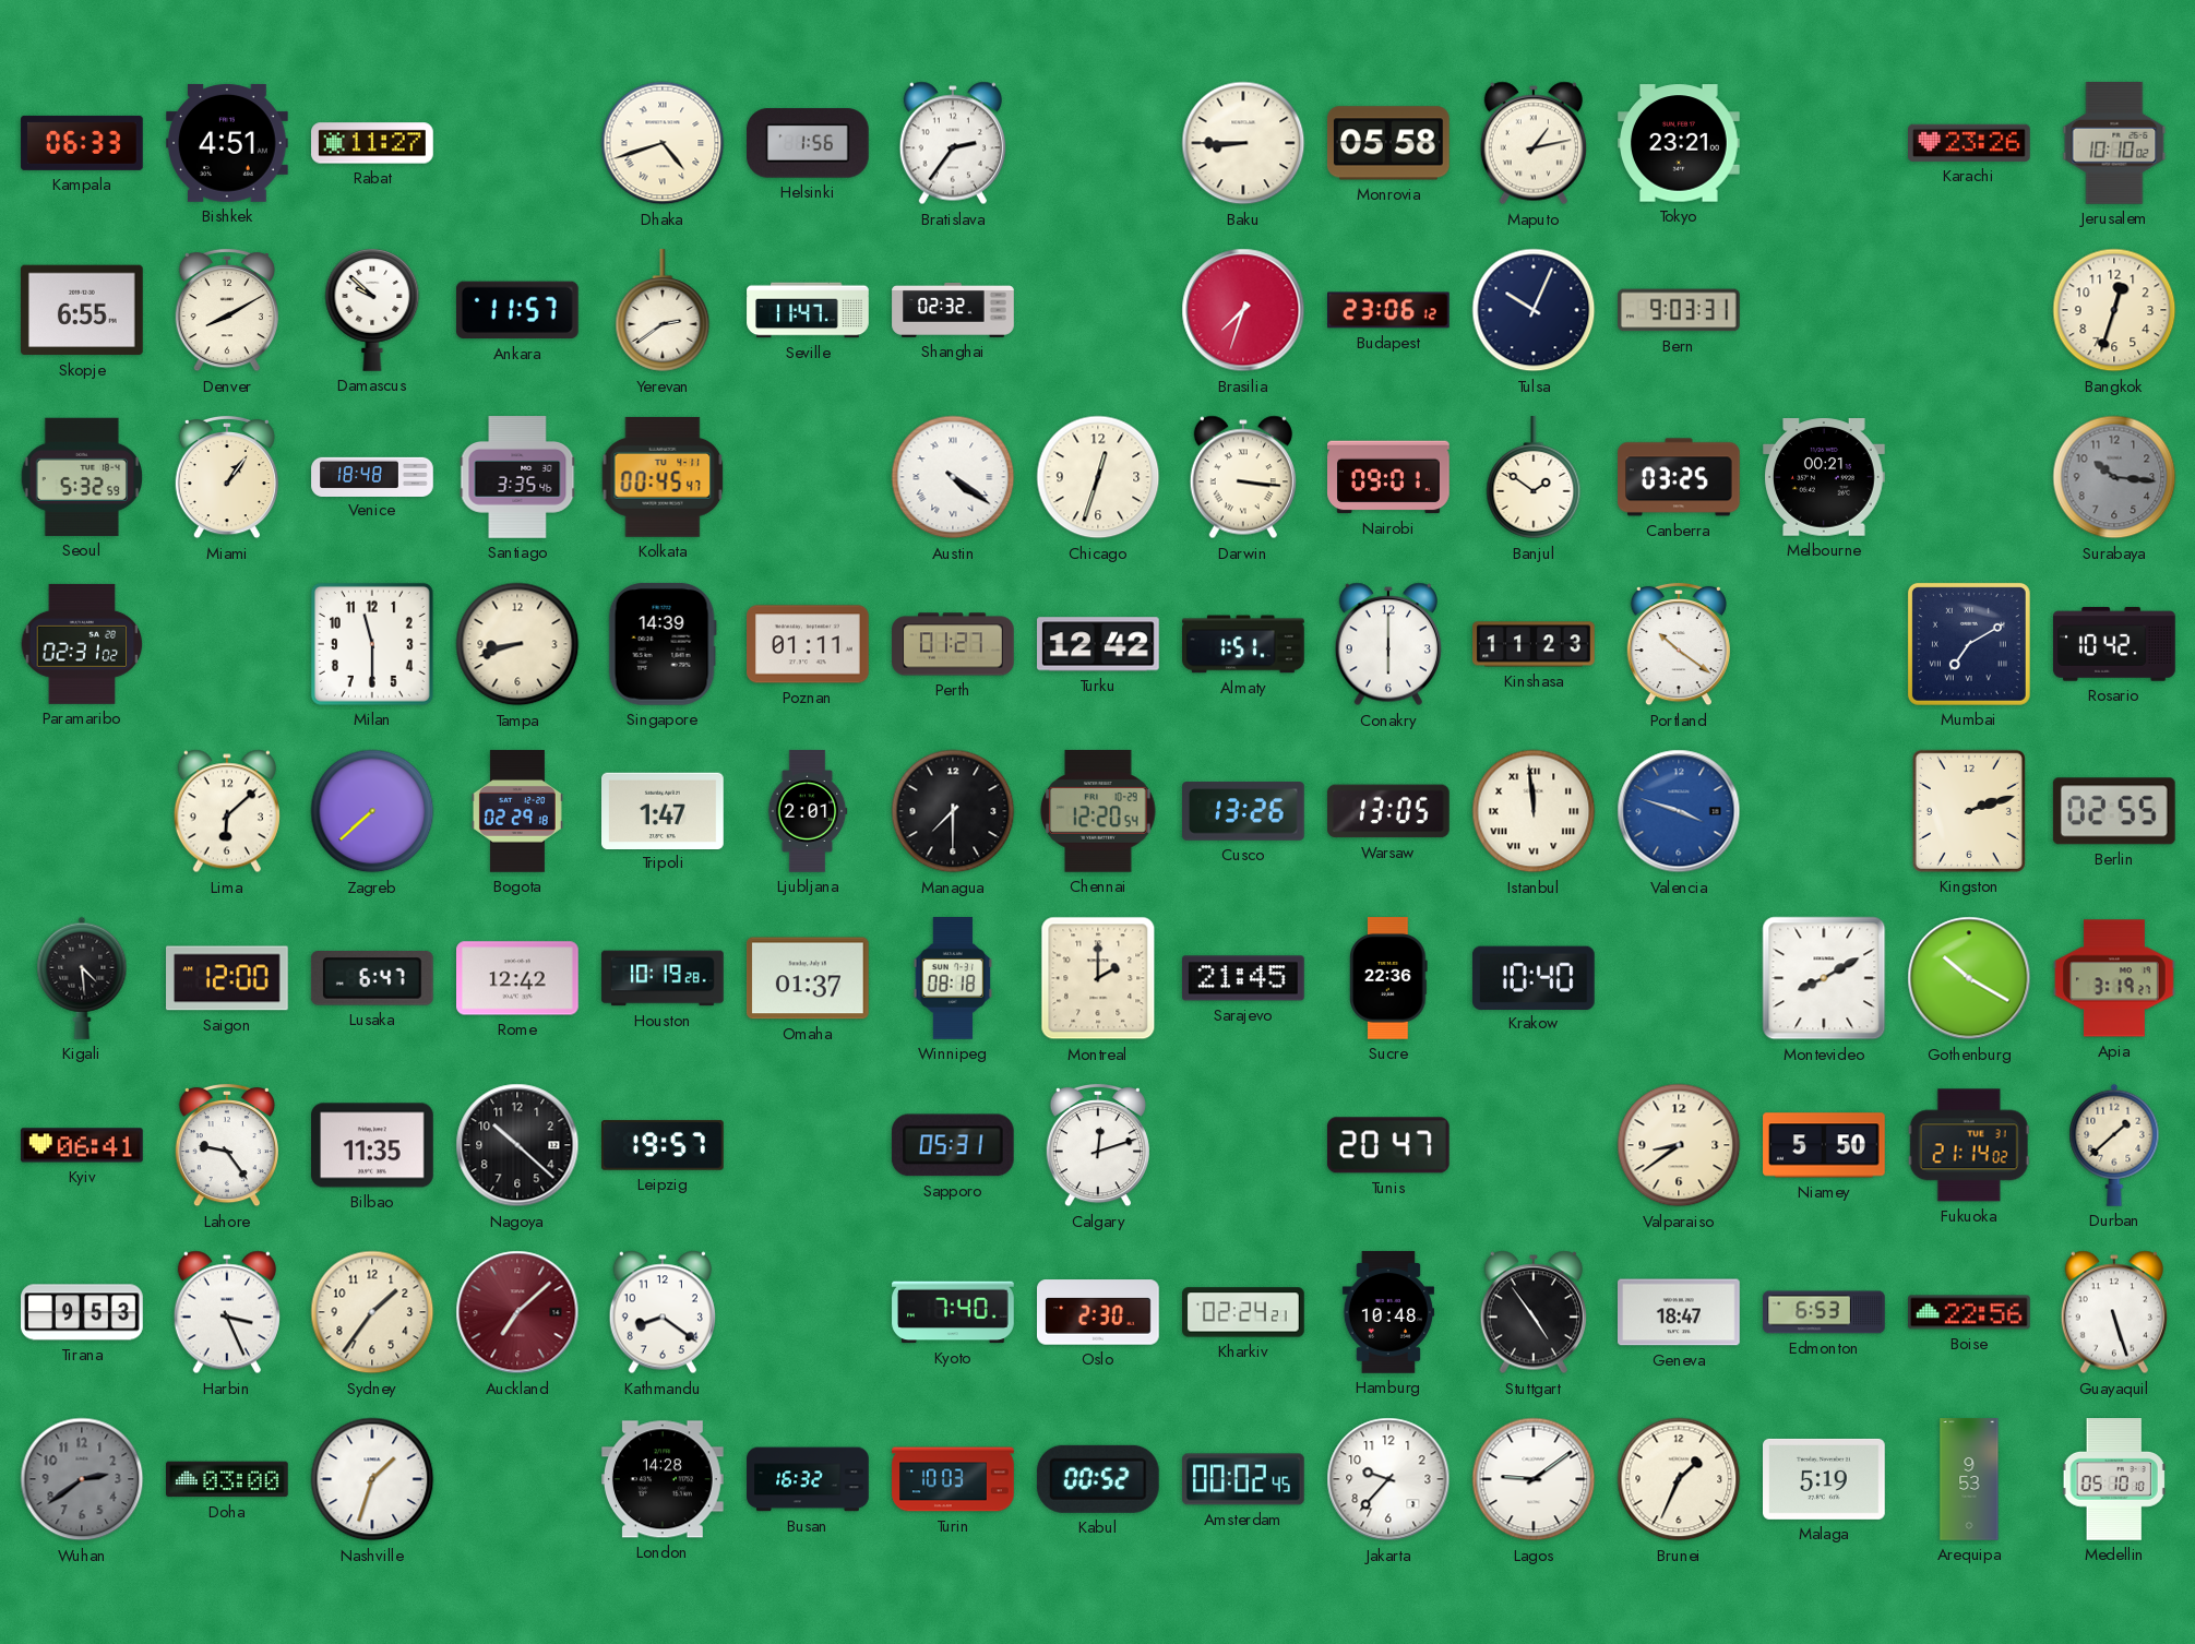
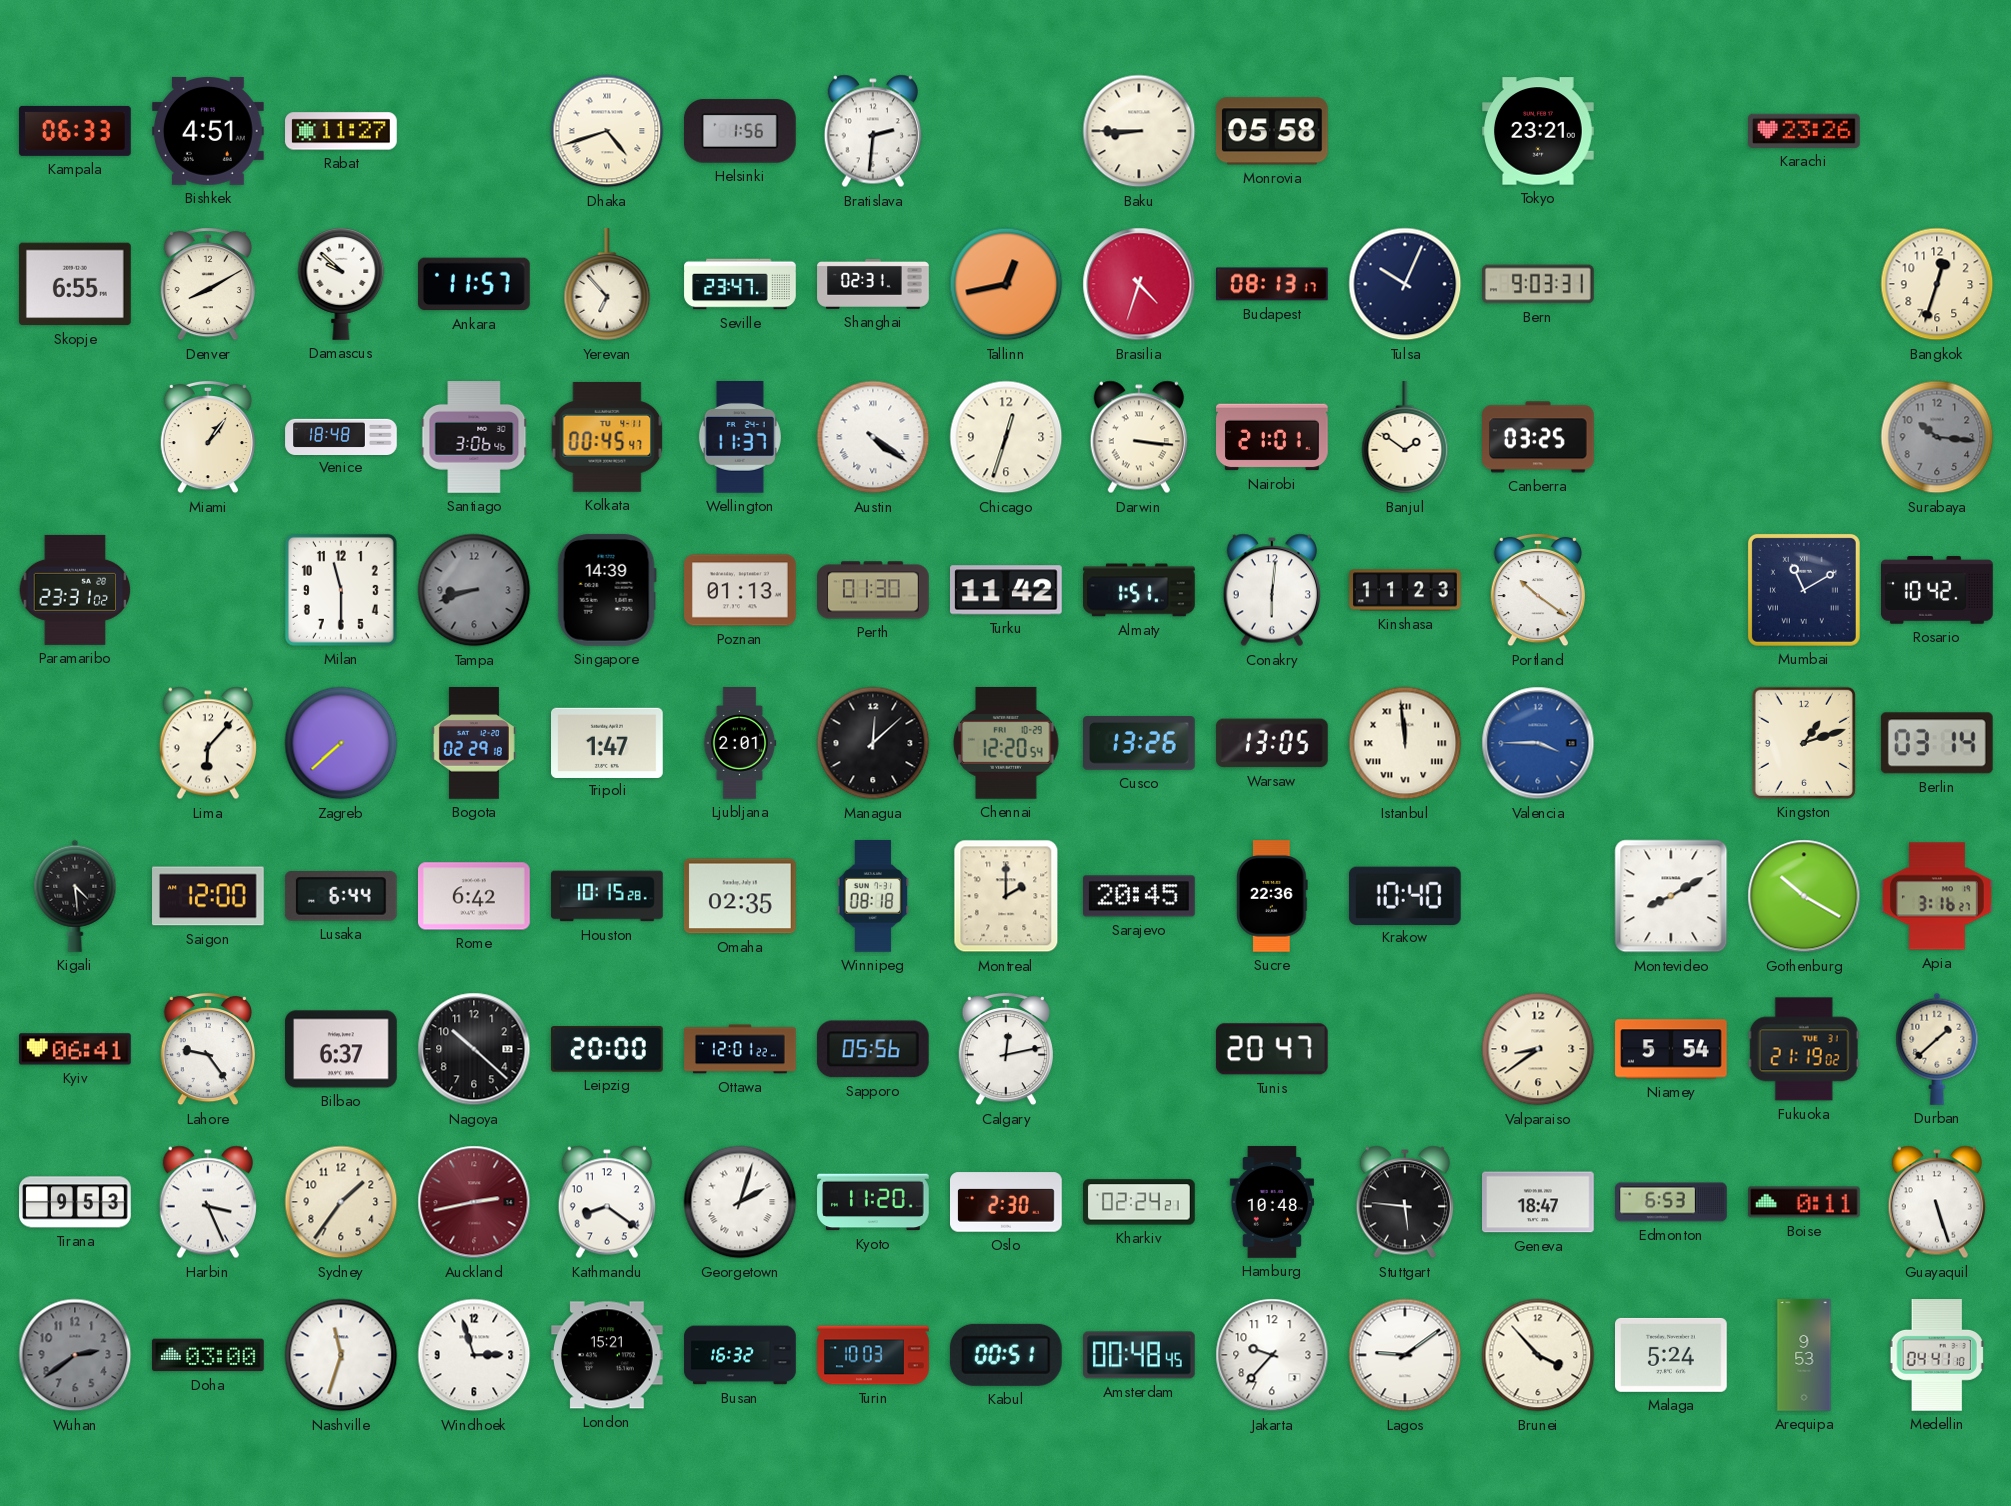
Bratislava: 2:36 -> 2:31 (873, 131)
Maputo: 1:13 -> none (1534, 143)
Jerusalem: 10:10 -> none (2114, 144)
Yerevan: 2:39 -> 6:53 (607, 285)
Seville: 11:47 -> 23:47 (740, 284)
Shanghai: 02:32 -> 02:31 (873, 284)
Tallinn: none -> 12:43 (1006, 284)
Brasilia: 7:33 -> 4:33 (1139, 284)
Budapest: 23:06 -> 08:13 (1273, 284)
Seoul: 5:32 -> none (81, 477)
Santiago: 3:35 -> 3:06 (474, 437)
Wellington: none -> 11:37 (740, 438)
Nairobi: 09:01 -> 21:01 (1273, 437)
Melbourne: 00:21 -> none (1825, 477)
Paramaribo: 02:31 -> 23:31 (75, 590)
Tampa dial: cream -> grey (474, 590)
Poznan: 01:11 -> 01:13 (741, 590)
Perth: 01:27 -> 01:30 (873, 590)
Turku: 12:42 -> 11:42 (1007, 590)
Conakry: 6:00 -> 6:01 (1272, 590)
Mumbai: 7:10 -> 11:10 (1804, 590)
Lima: 6:08 -> 6:07 (208, 743)
Managua: 7:30 -> 12:08 (873, 743)
Valencia: 3:48 -> 3:45 (1538, 743)
Kingston: 2:12 -> 1:12 (1804, 743)
Berlin: 02:55 -> 03:14 (1937, 743)
Lusaka: 6:47 -> 6:44 (341, 897)
Rome: 12:42 -> 6:42 (475, 896)
Houston: 10:19 -> 10:15 (607, 896)
Omaha: 01:37 -> 02:35 (740, 896)
Sarajevo: 21:45 -> 20:45 (1140, 896)
Apia: 3:19 -> 3:16 (1937, 896)
Bilbao: 11:35 -> 6:37 (342, 1049)
Leipzig: 19:57 -> 20:00 (608, 1049)
Ottawa: none -> 12:01 (740, 1049)
Sapporo: 05:31 -> 05:56 (873, 1049)
Calgary: 12:12 -> 12:13 (1006, 1049)
Niamey: 5:50 -> 5:54 (1671, 1049)
Fukuoka: 21:14 -> 21:19 (1804, 1049)
Auckland: 7:08 -> 2:43 (474, 1202)
Georgetown: none -> 2:03 (740, 1202)
Kyoto: 7:40 -> 11:20 (873, 1202)
Stuttgart: 4:54 -> 5:46 (1405, 1202)
Boise: 22:56 -> 0:11 (1805, 1202)
Nashville: 1:33 -> 11:33 (341, 1355)
Windhoek: none -> 2:57 (474, 1355)
London: 14:28 -> 15:21 (607, 1355)
Kabul: 00:52 -> 00:51 (1006, 1355)
Amsterdam: 00:02 -> 00:48 (1140, 1355)
Brunei: 1:34 -> 3:53 (1538, 1355)
Malaga: 5:19 -> 5:24 (1672, 1355)
Medellin: 05:10 -> 04:41 (1937, 1356)
